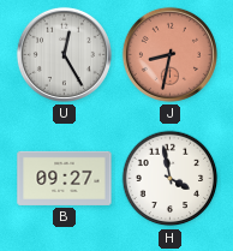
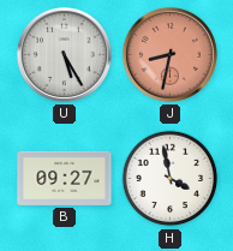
U: 12:25 -> 5:25 (64, 54)
